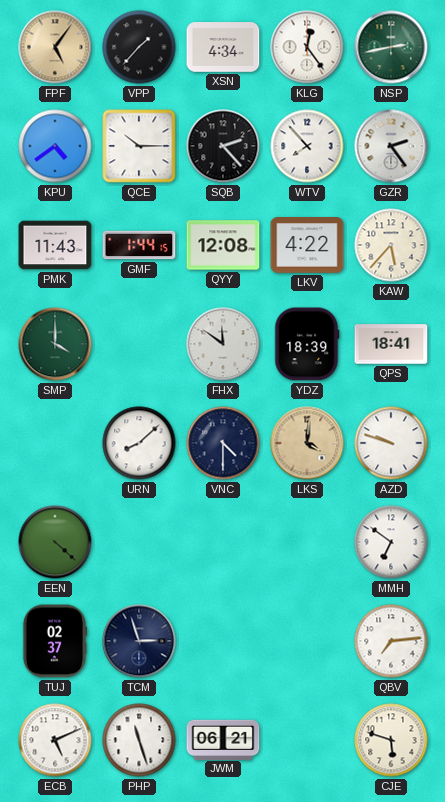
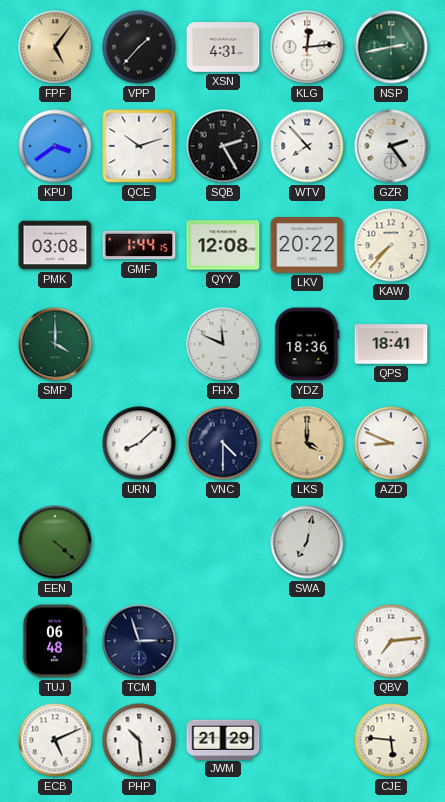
XSN: 4:34 -> 4:31 (223, 47)
KLG: 12:24 -> 12:14 (307, 47)
KPU: 4:39 -> 3:39 (55, 146)
QCE: 10:15 -> 10:12 (139, 146)
SQB: 2:23 -> 2:25 (223, 146)
PMK: 11:43 -> 03:08 (55, 245)
LKV: 4:22 -> 20:22 (307, 245)
KAW: 5:37 -> 7:37 (391, 245)
FHX: 11:51 -> 11:49 (223, 344)
YDZ: 18:39 -> 18:36 (307, 344)
LKS: 4:01 -> 4:00 (307, 443)
AZD: 9:48 -> 8:49 (391, 443)
SWA: none -> 7:02 (307, 542)
MMH: 6:51 -> none (391, 542)
TUJ: 02:37 -> 06:48 (55, 641)
PHP: 11:27 -> 10:29 (139, 740)
JWM: 06:21 -> 21:29 (223, 739)
CJE: 5:48 -> 5:46 (391, 740)
